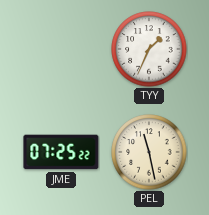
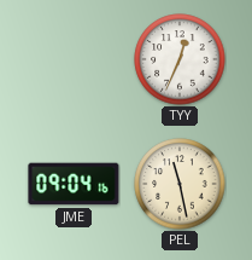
TYY: 1:34 -> 12:34 (180, 59)
JME: 07:25 -> 09:04 (74, 184)
